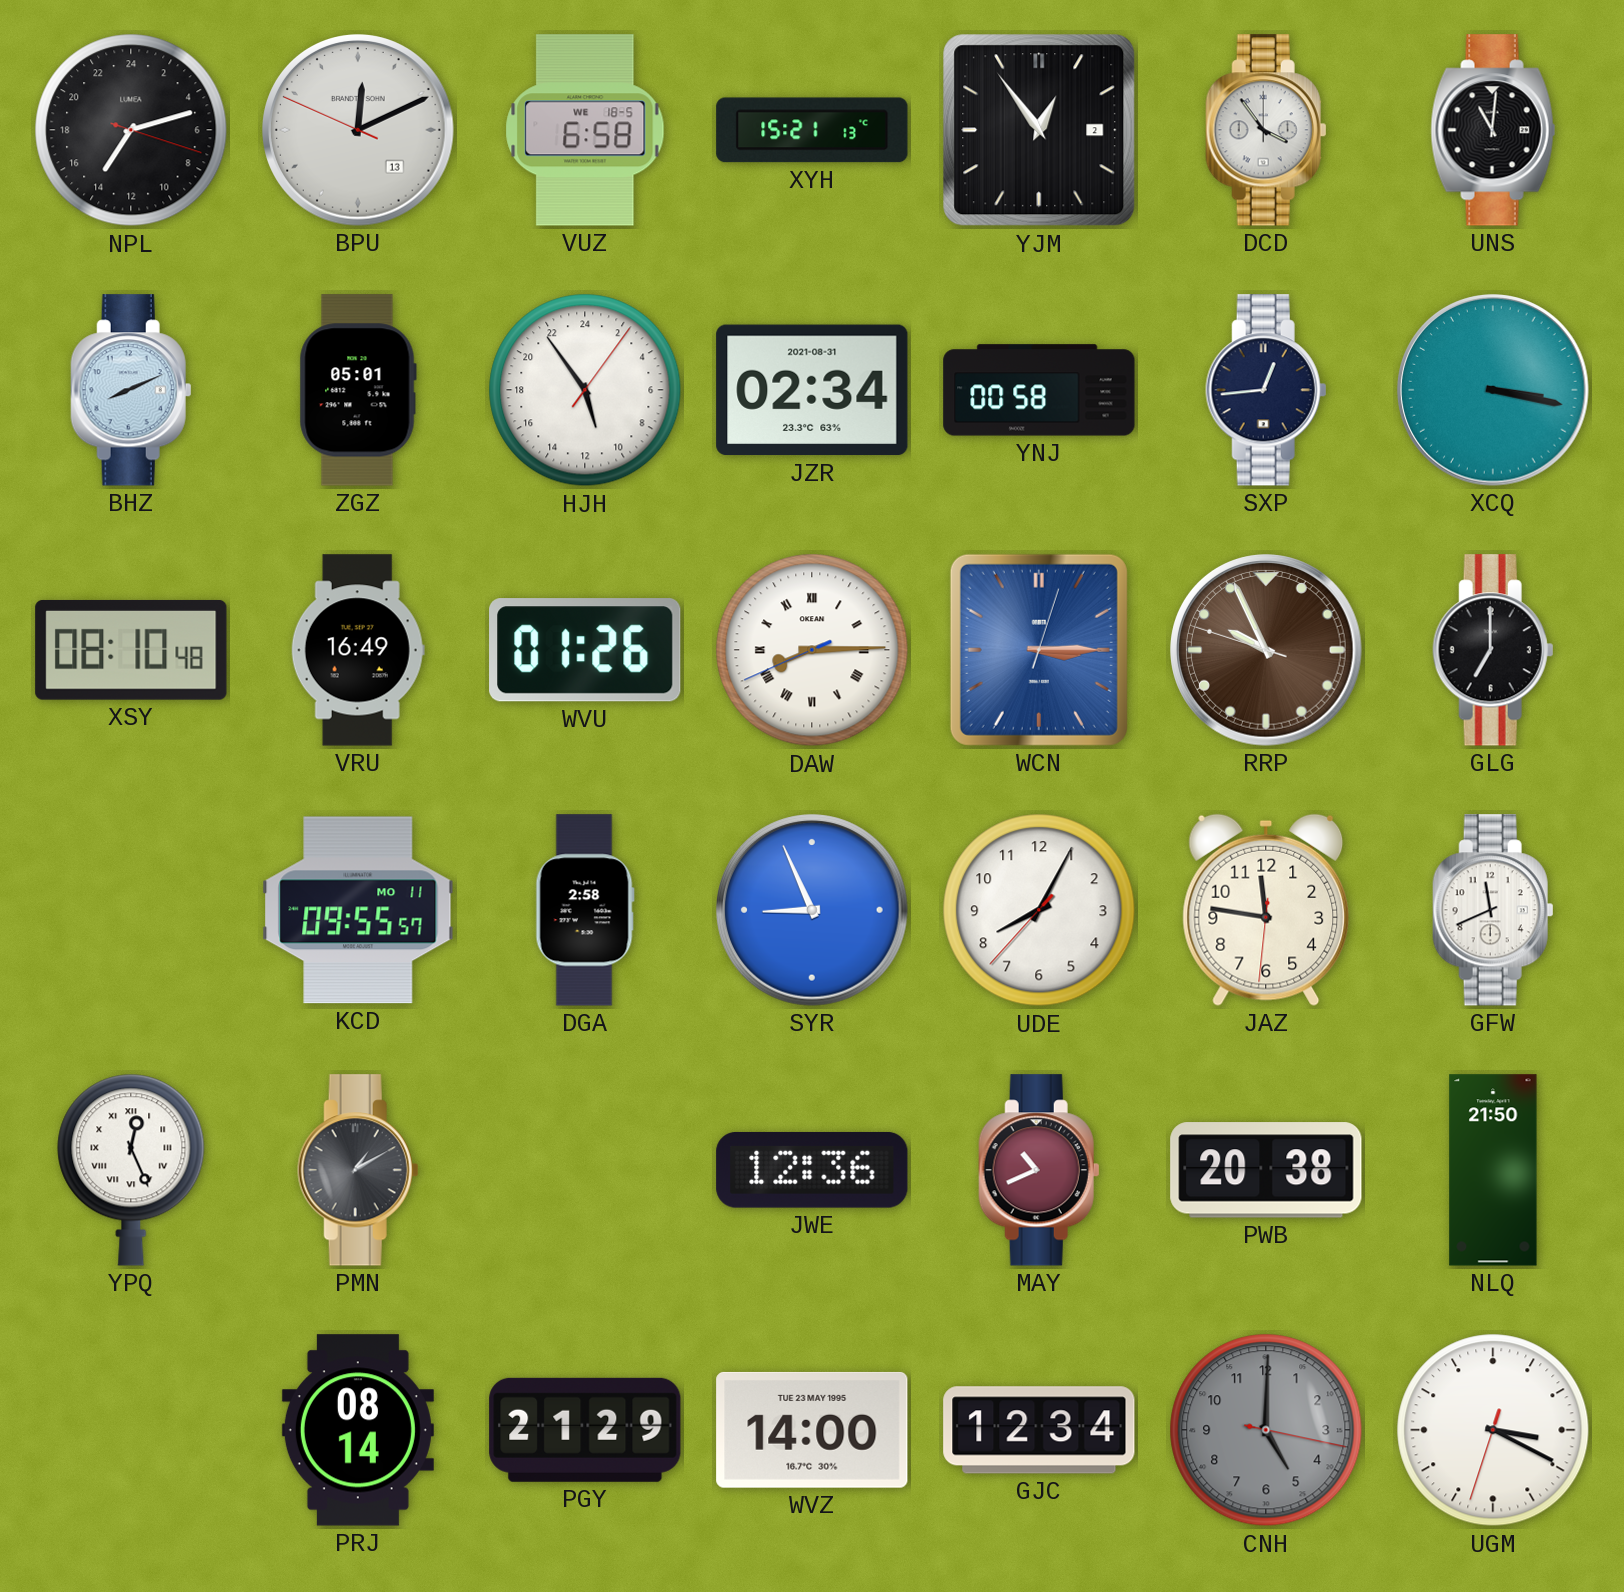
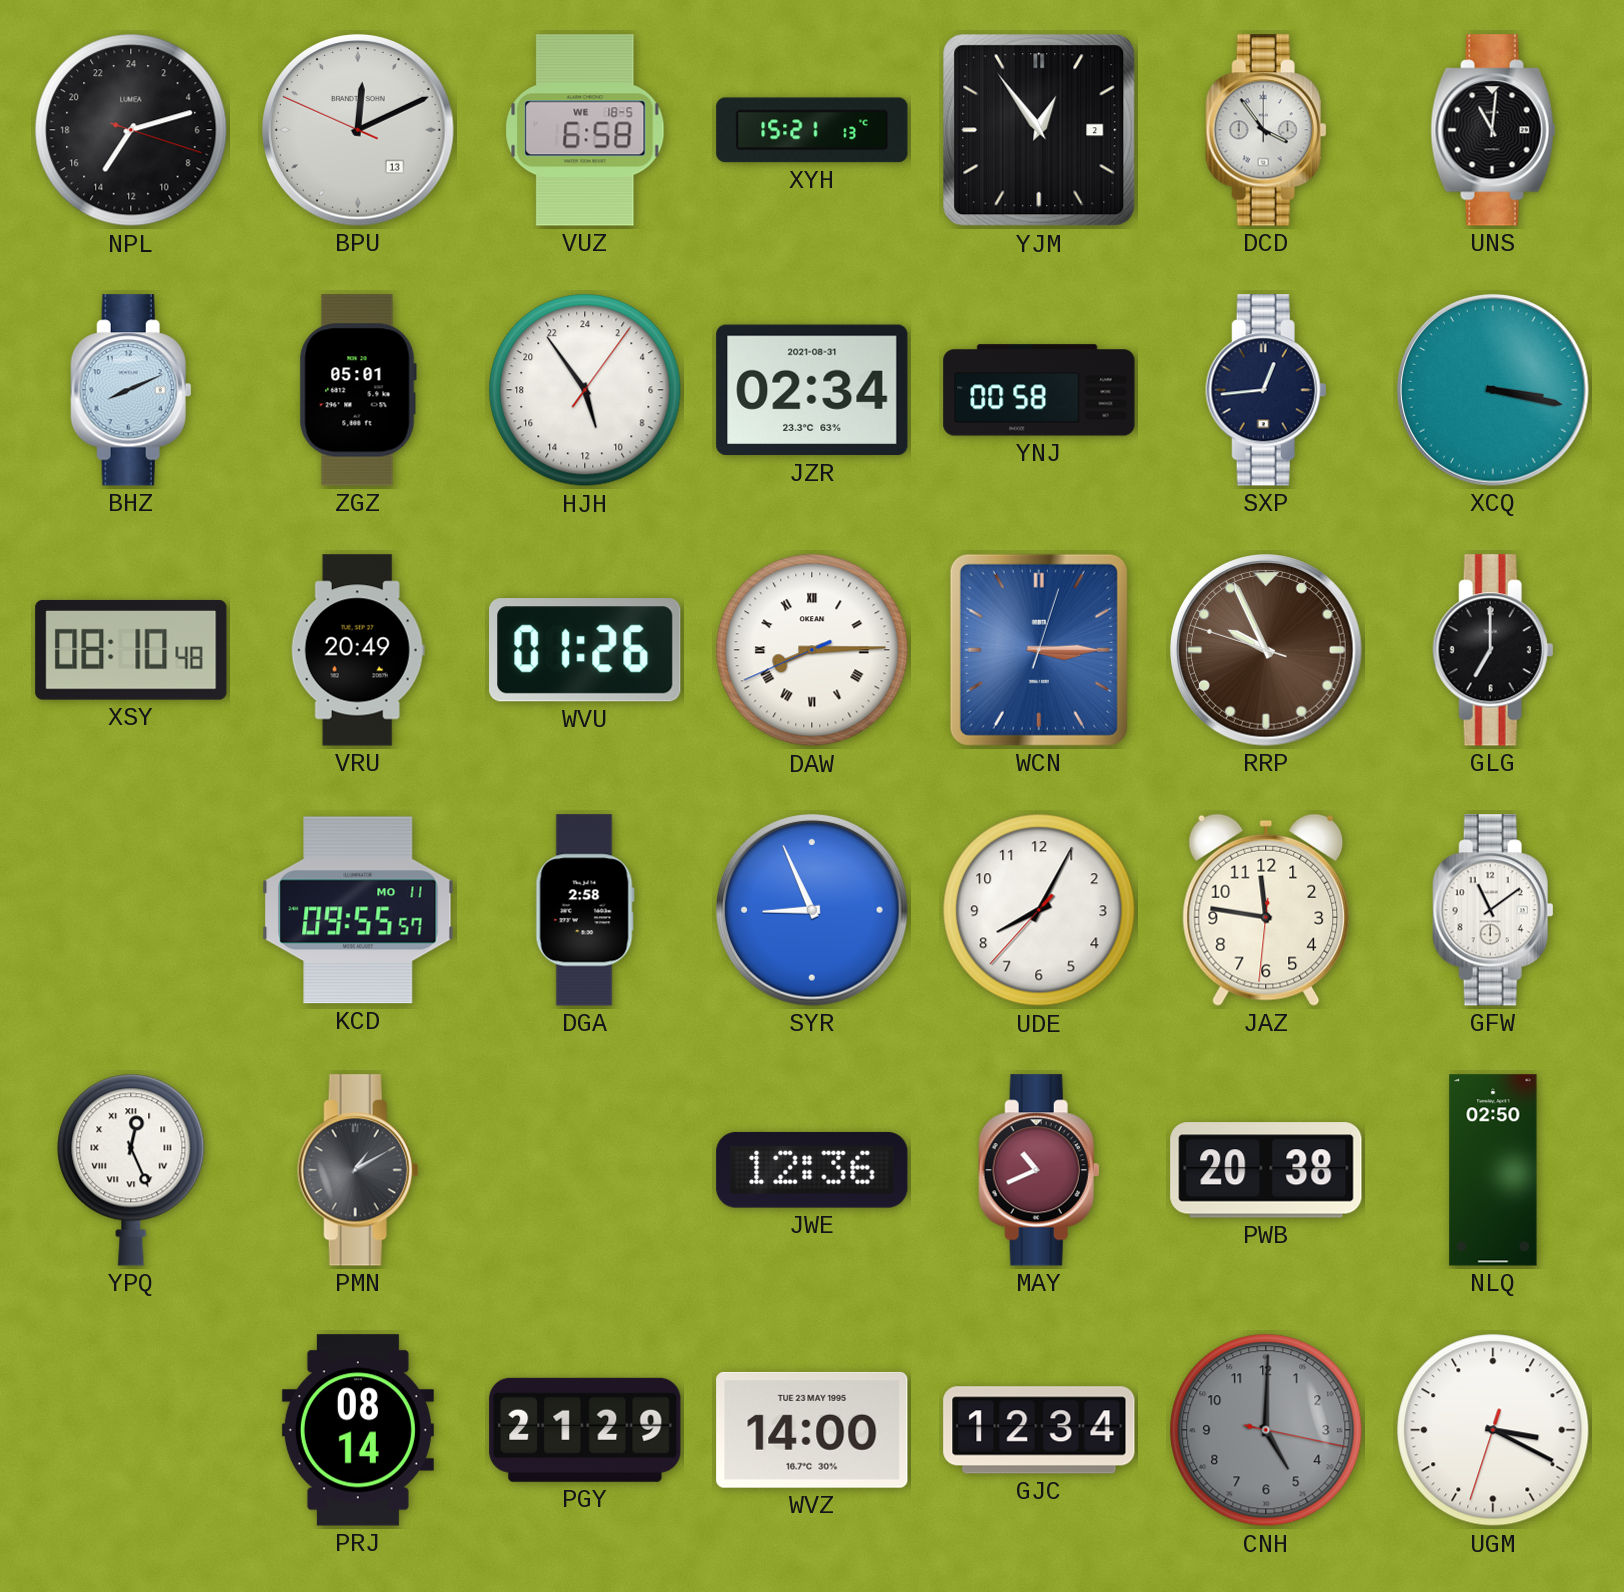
VRU: 16:49 -> 20:49 (358, 650)
GFW: 11:41 -> 11:09 (1493, 910)
NLQ: 21:50 -> 02:50 (1493, 1170)
